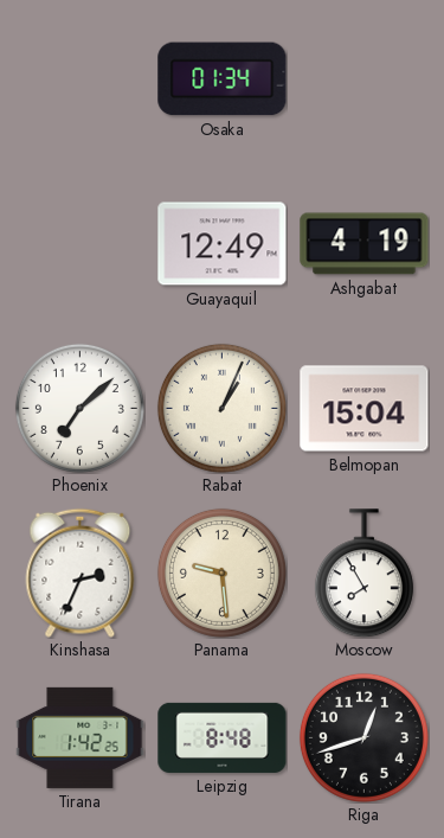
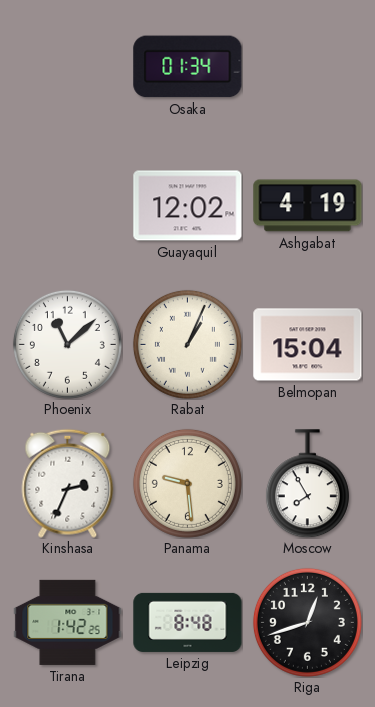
Guayaquil: 12:49 -> 12:02 (188, 206)
Phoenix: 7:08 -> 11:08 (67, 344)
